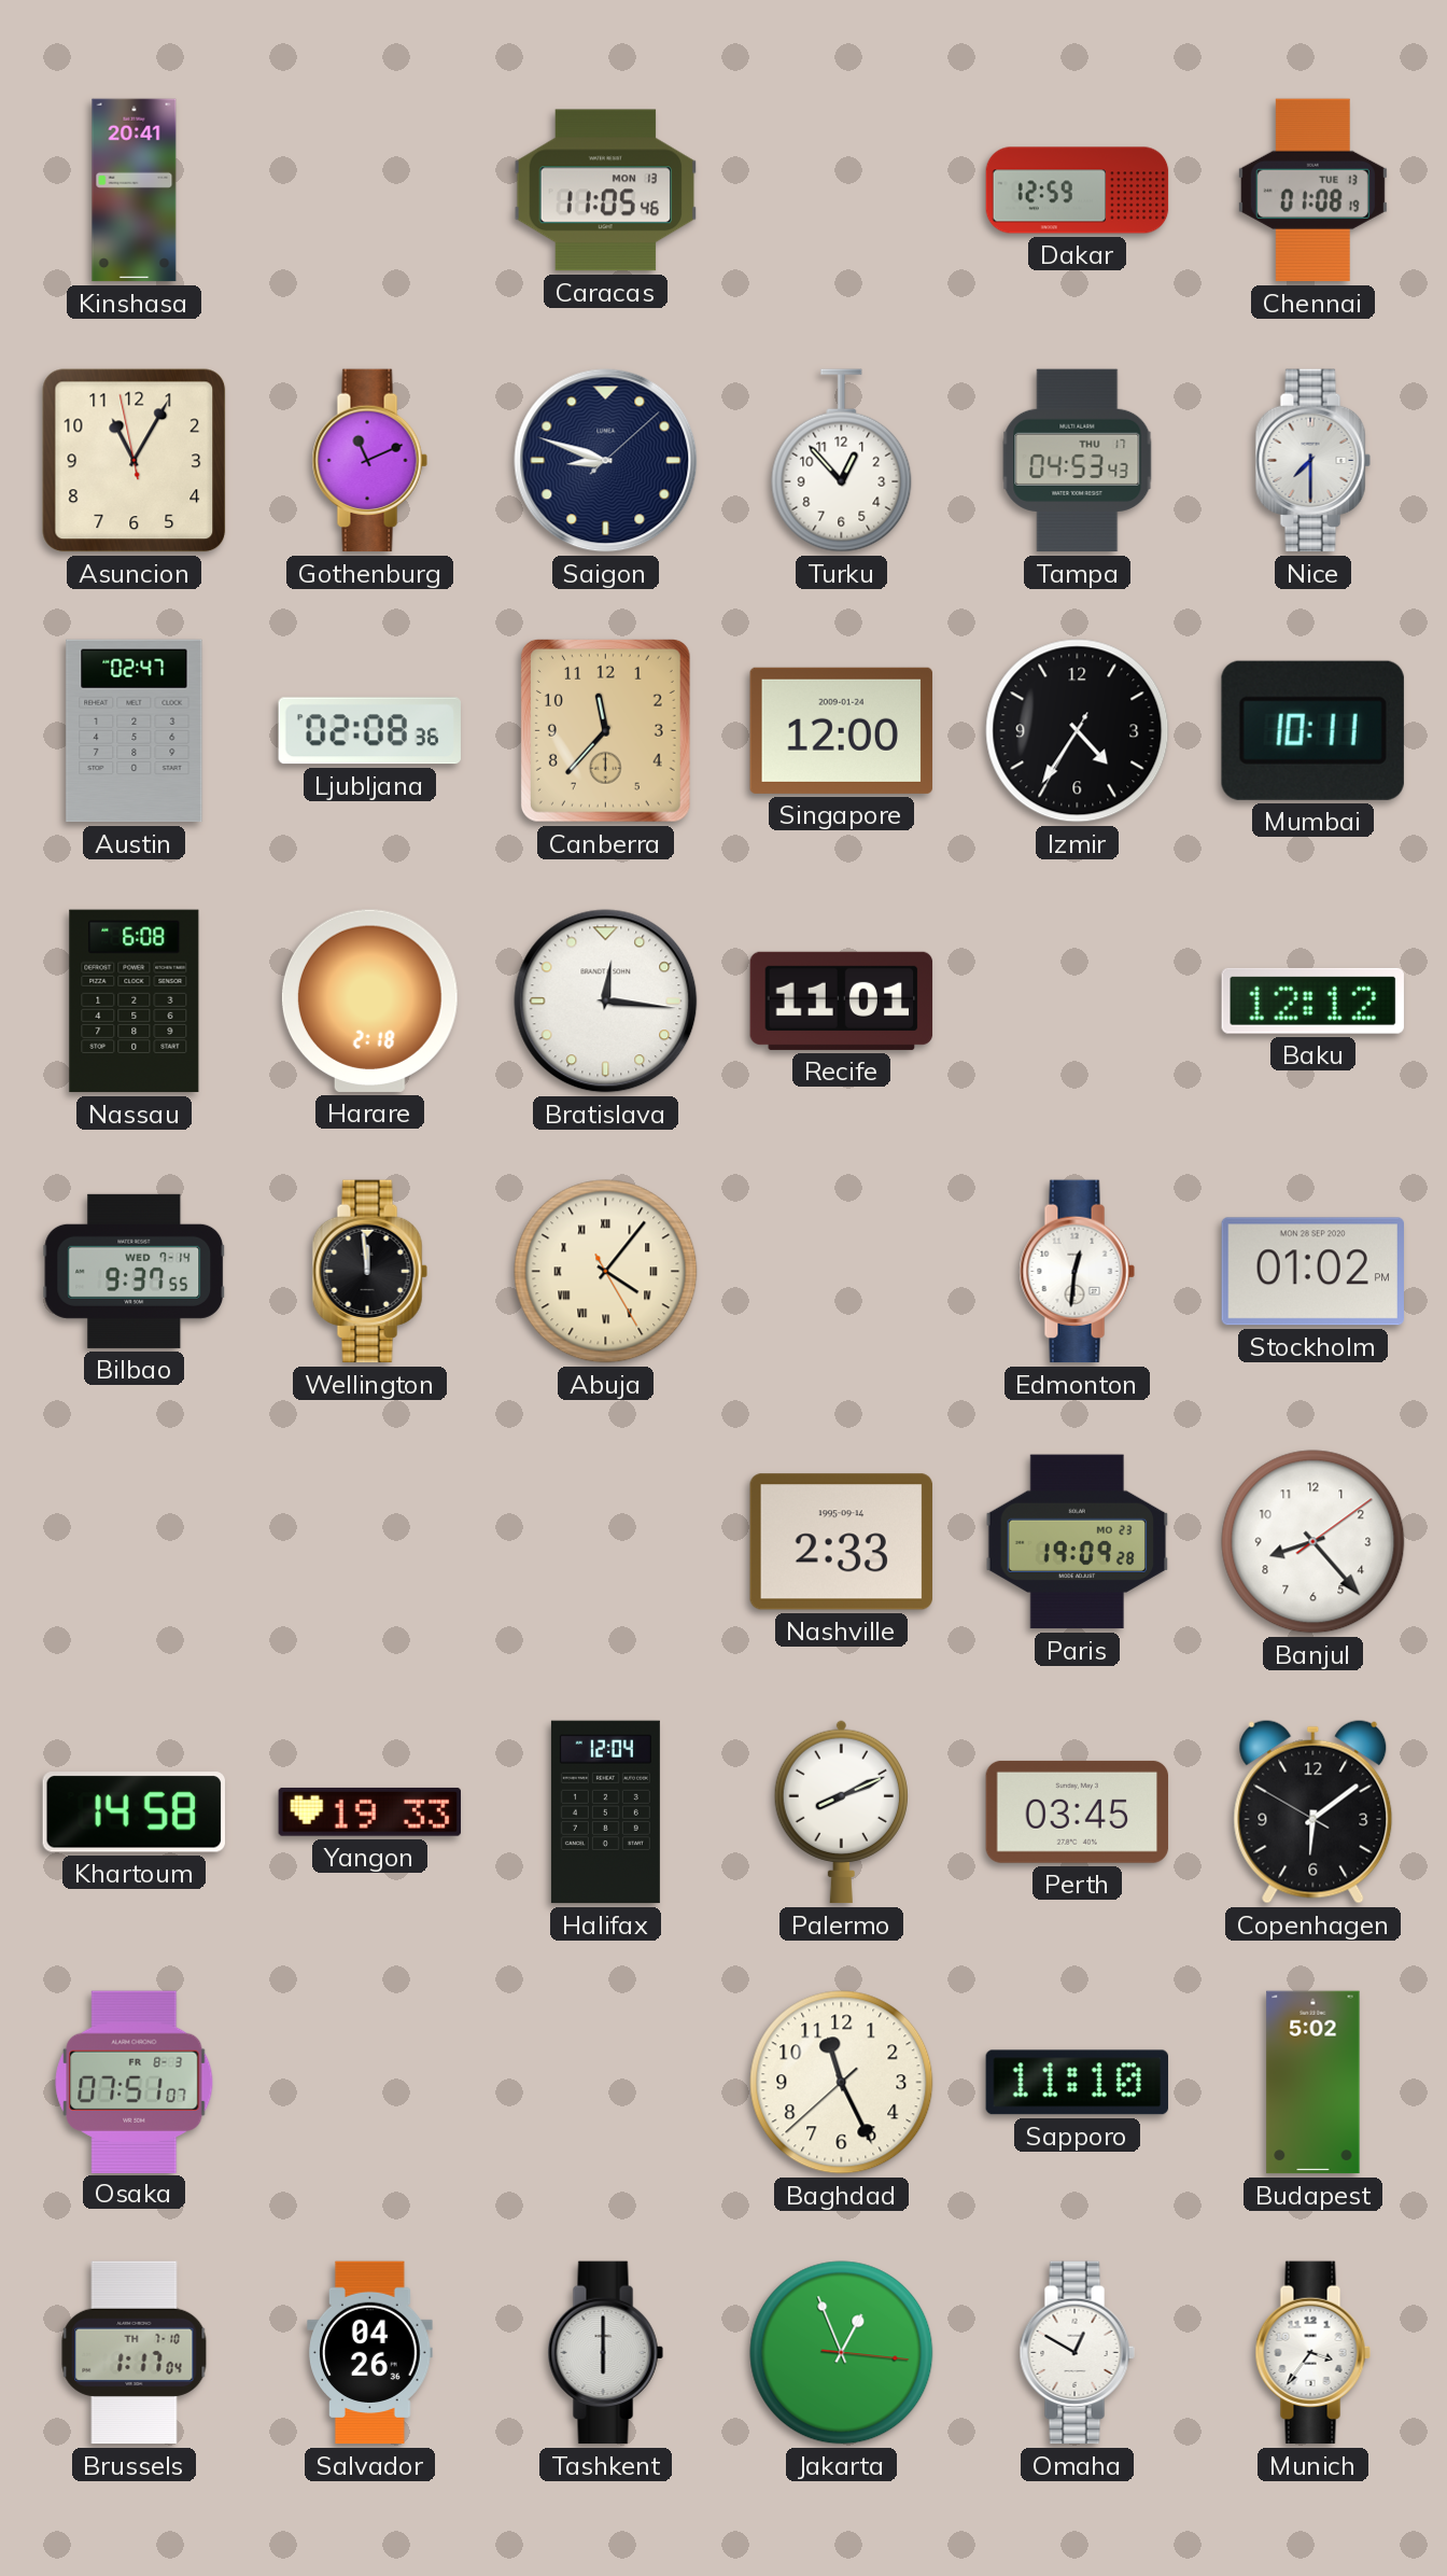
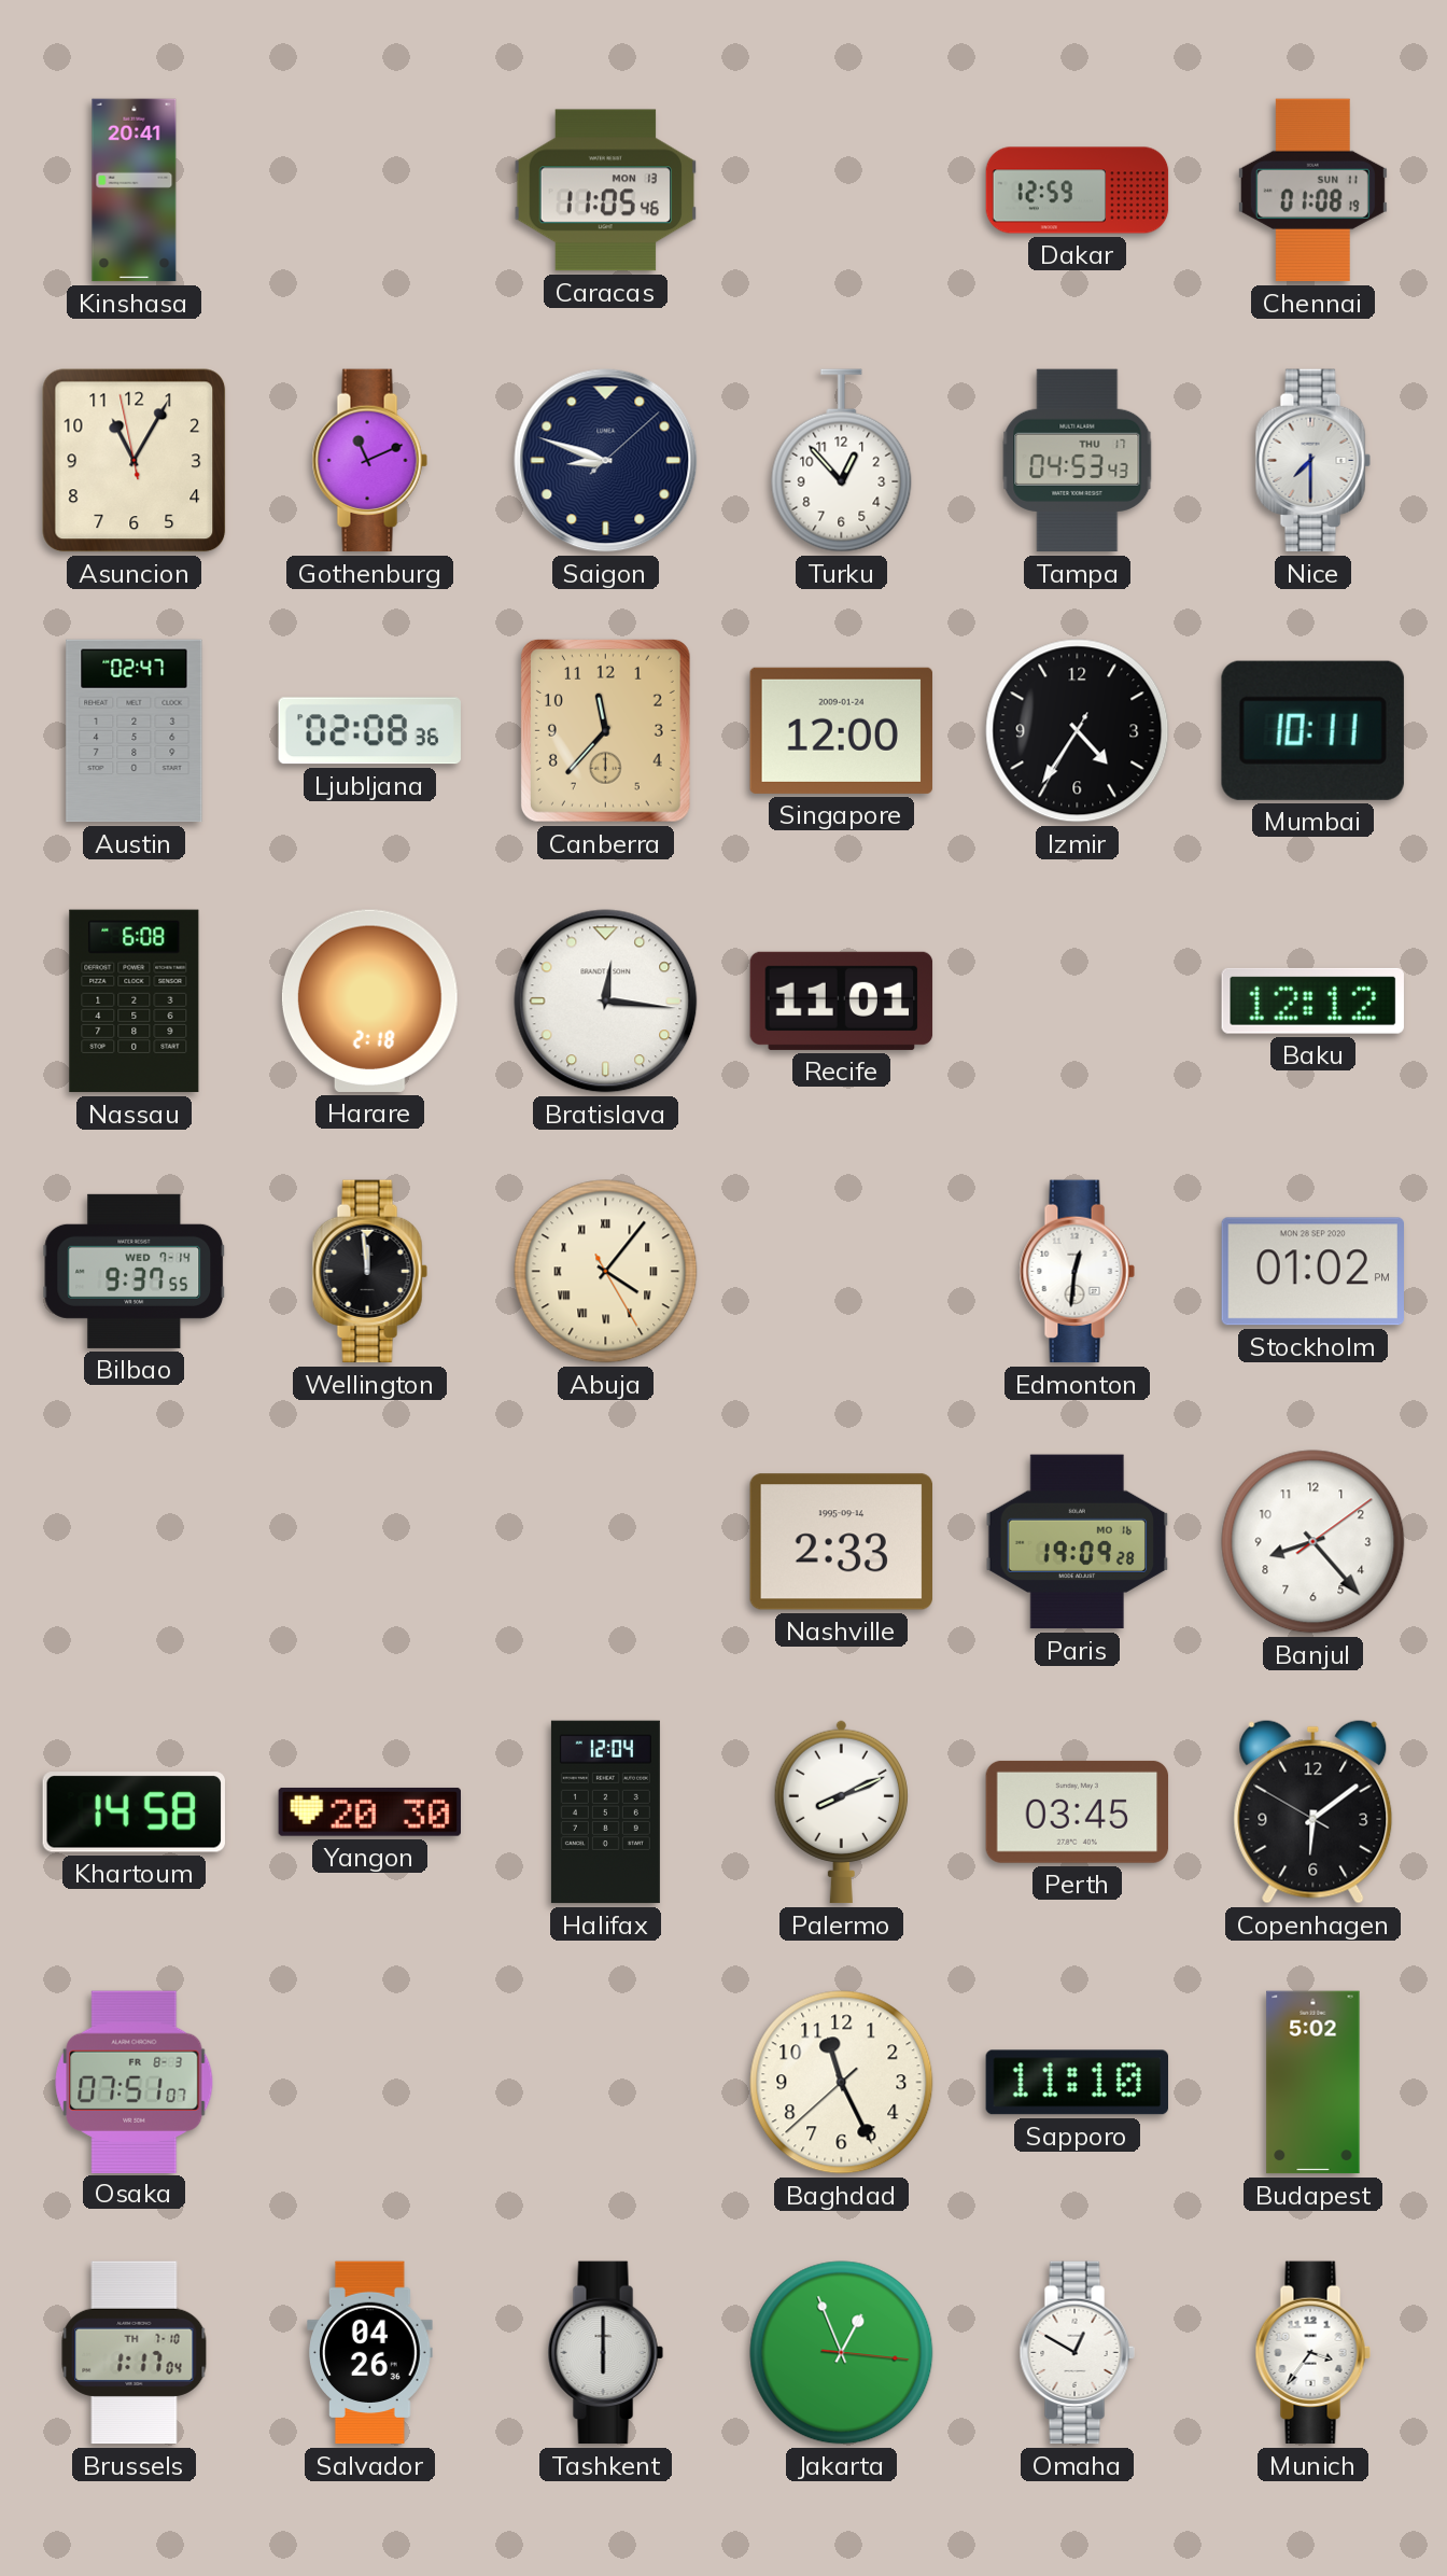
Chennai date: TUE 13 -> SUN 11 (1312, 191)
Paris date: MO 23 -> MO 16 (1078, 1542)
Yangon: 19:33 -> 20:30 (369, 1811)
